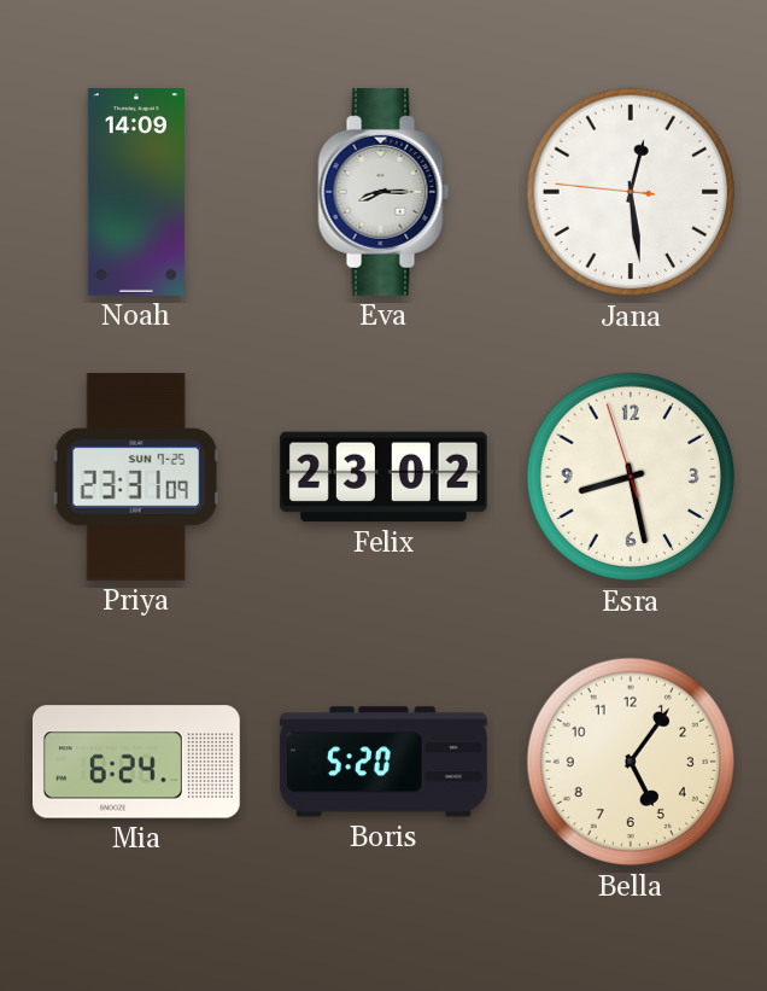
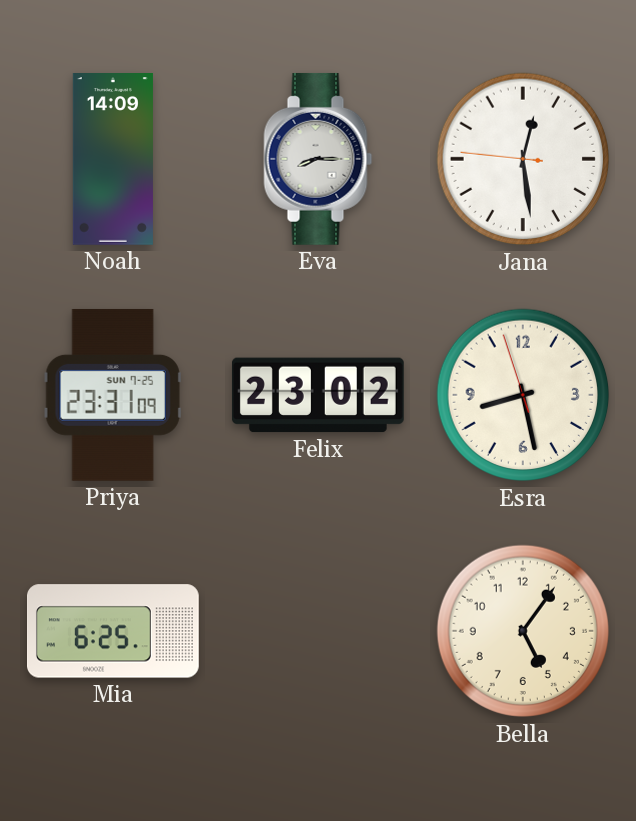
Mia: 6:24 -> 6:25 (114, 631)
Boris: 5:20 -> none (383, 762)
